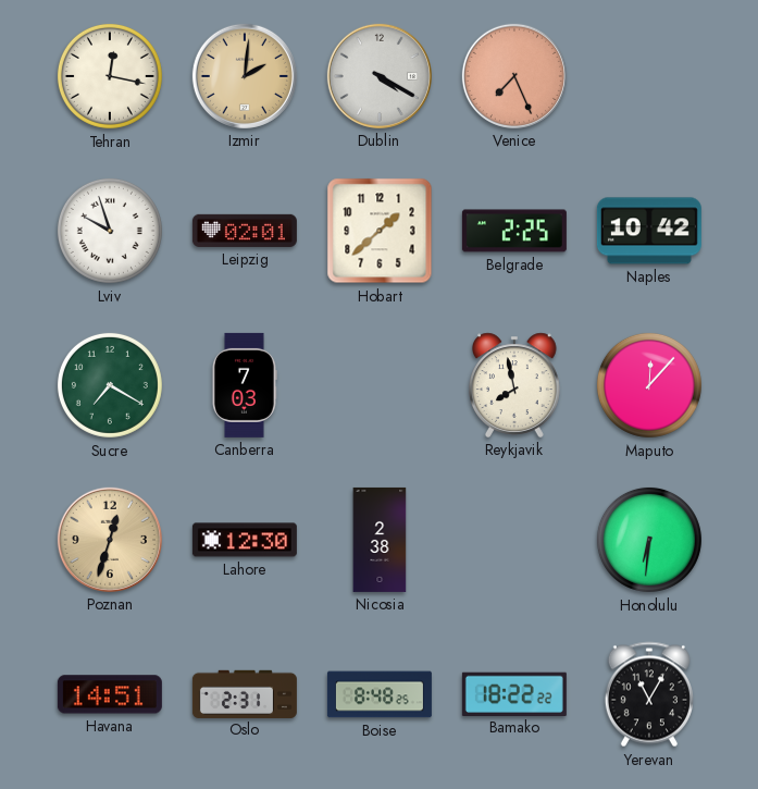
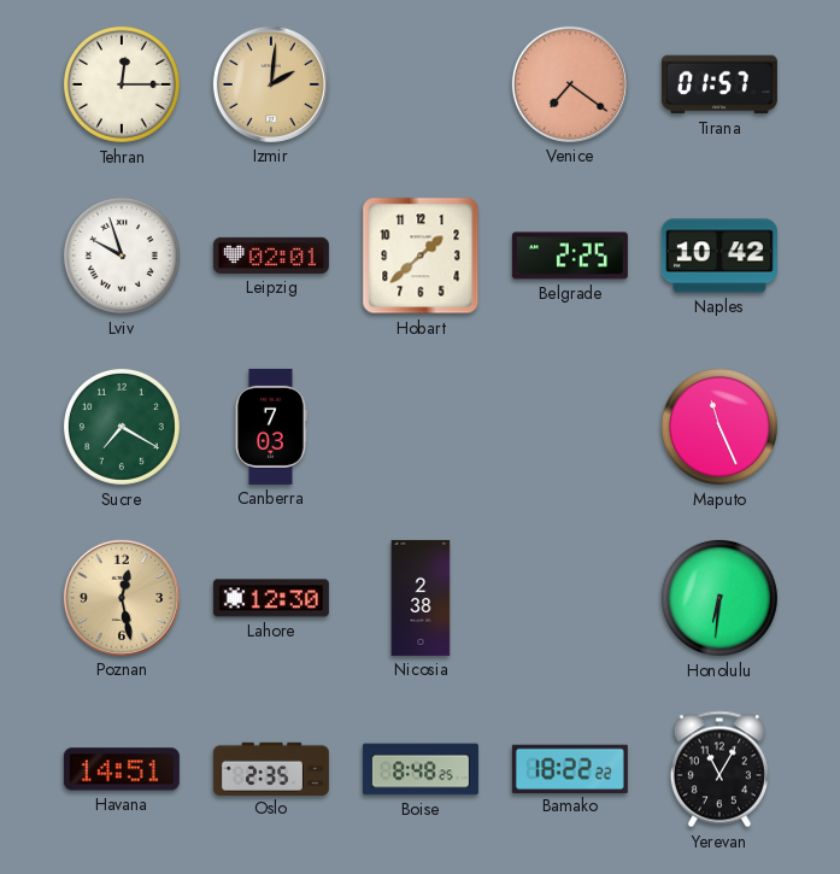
Tehran: 12:17 -> 12:15 (122, 84)
Dublin: 4:20 -> none (380, 76)
Venice: 7:26 -> 7:21 (570, 84)
Tirana: none -> 01:57 (719, 84)
Reykjavik: 7:58 -> none (515, 385)
Maputo: 12:07 -> 11:26 (719, 427)
Poznan: 12:33 -> 12:28 (122, 598)
Oslo: 2:31 -> 2:35 (271, 768)
